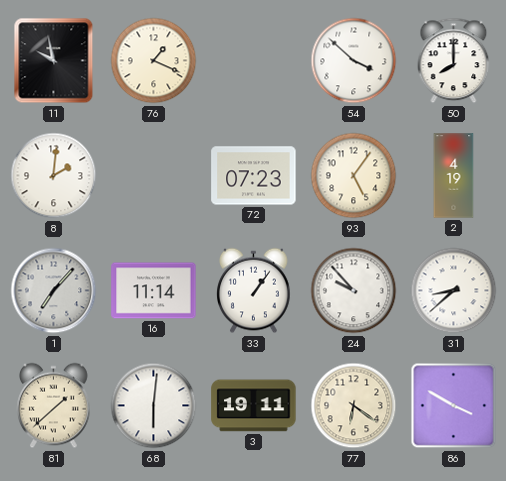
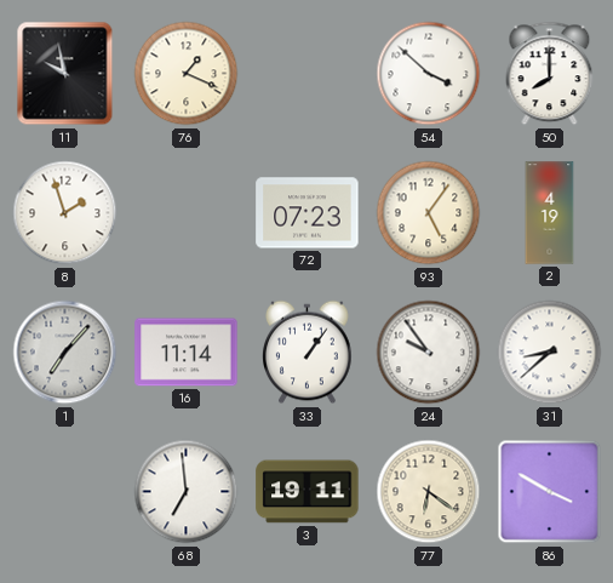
8: 2:01 -> 1:57 (65, 213)
24: 9:53 -> 9:54 (429, 353)
81: 1:38 -> none (54, 406)
68: 6:01 -> 6:59 (187, 492)
